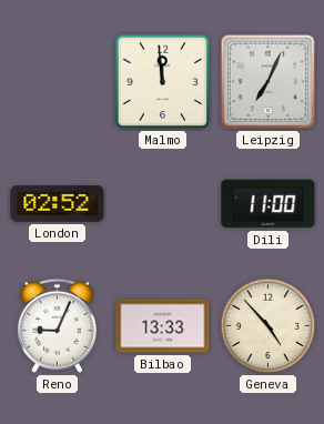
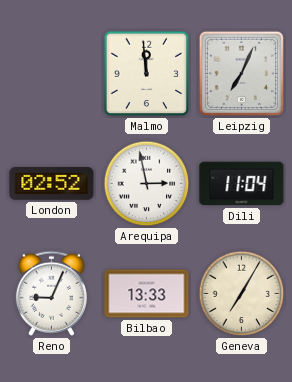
Arequipa: none -> 2:58 (147, 184)
Dili: 11:00 -> 11:04 (242, 184)
Geneva: 4:53 -> 7:05 (242, 294)
